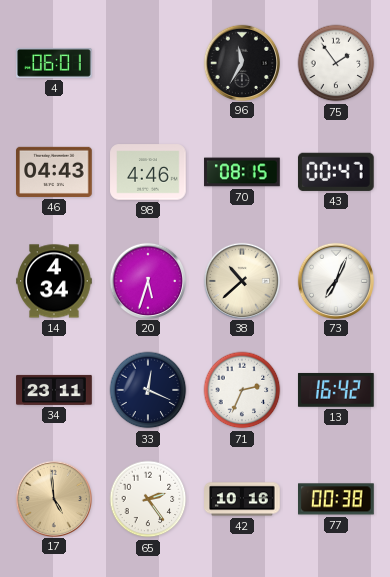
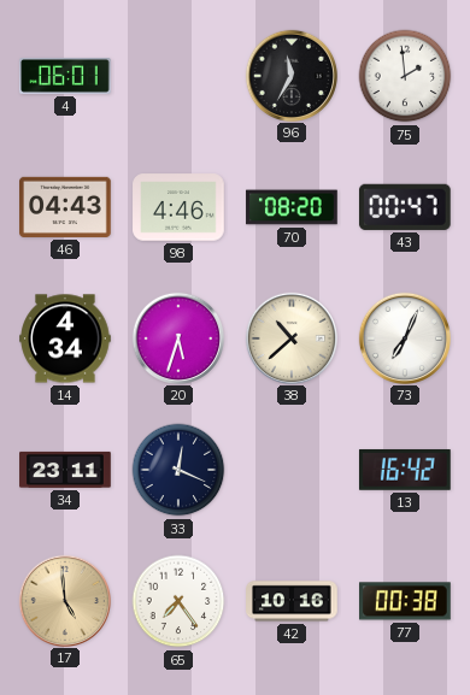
75: 1:54 -> 1:59 (405, 76)
70: 08:15 -> 08:20 (292, 207)
71: 2:34 -> none (242, 390)
65: 2:24 -> 7:24 (178, 601)
